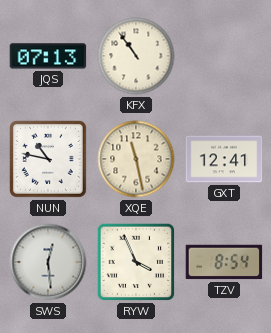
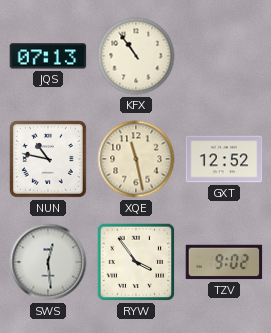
GXT: 12:41 -> 12:52 (224, 159)
RYW: 3:56 -> 3:54 (136, 262)
TZV: 8:54 -> 9:02 (224, 262)
